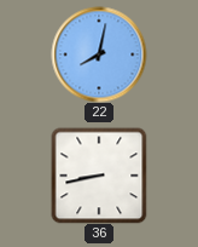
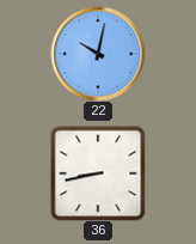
22: 8:02 -> 10:02 (98, 54)
